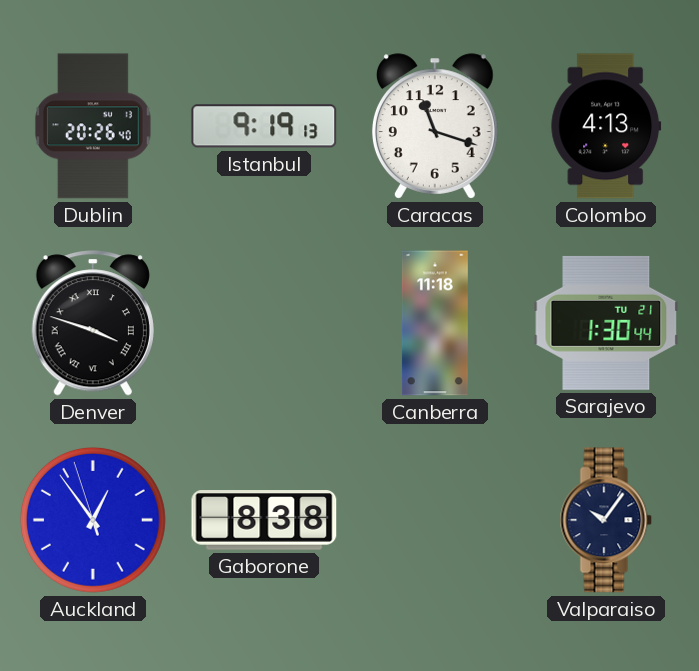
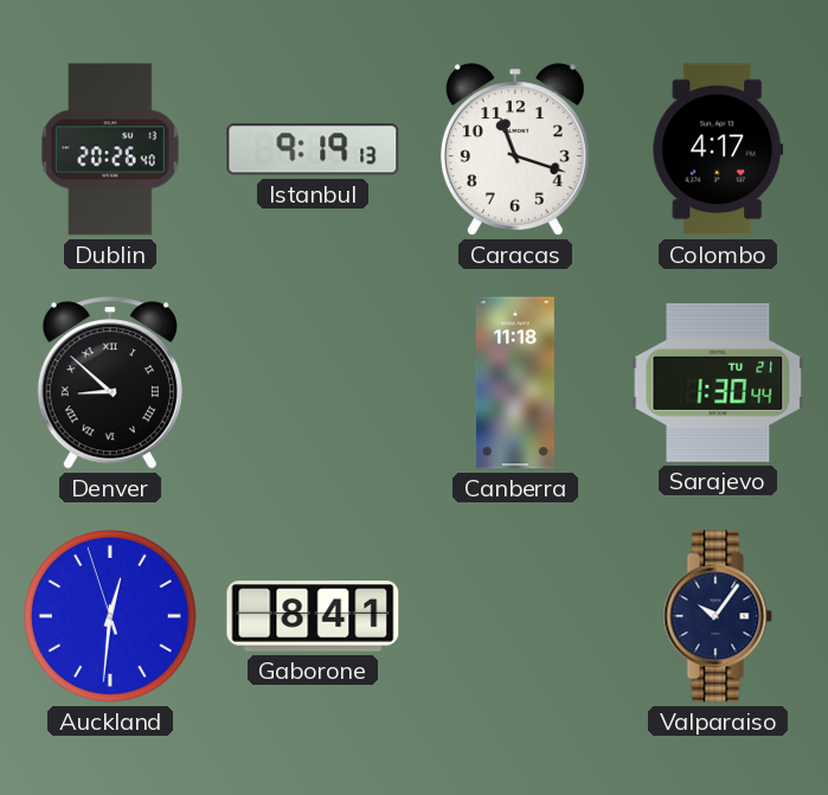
Colombo: 4:13 -> 4:17 (718, 149)
Denver: 3:48 -> 8:52 (110, 383)
Auckland: 12:53 -> 12:30 (110, 616)
Gaborone: 8:38 -> 8:41 (313, 616)
